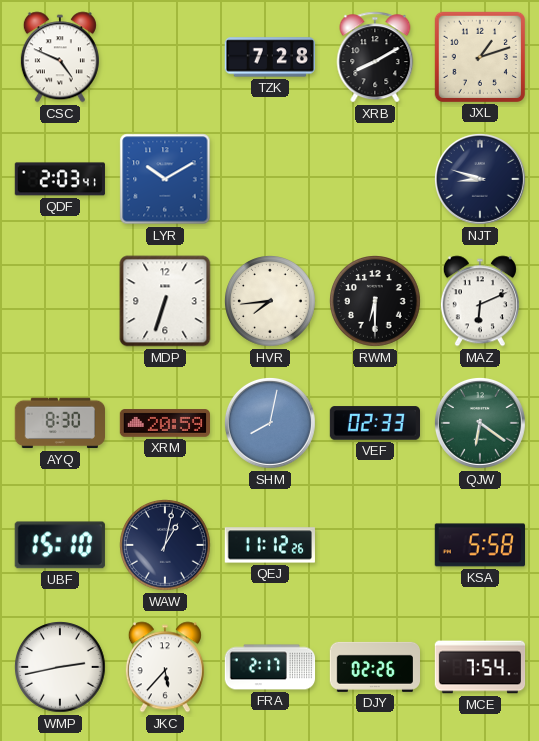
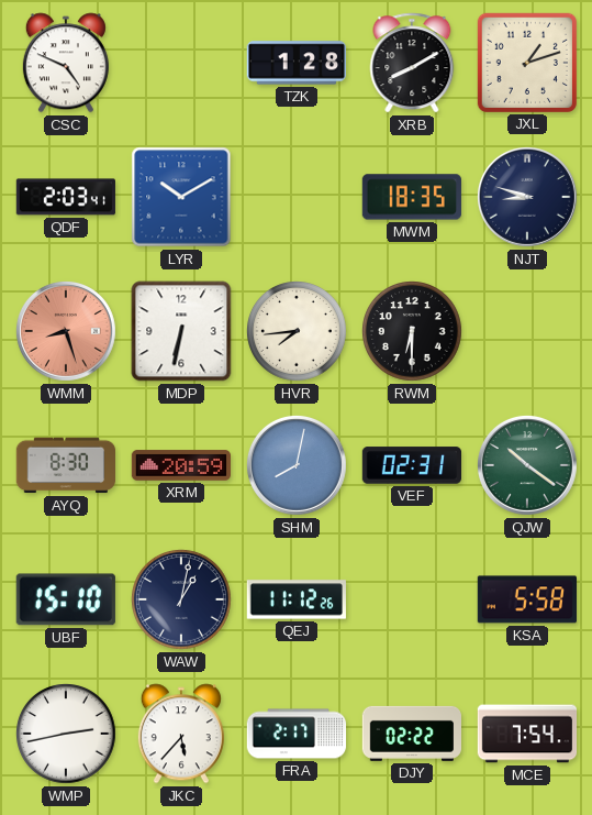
TZK: 7:28 -> 1:28 (295, 63)
MWM: none -> 18:35 (412, 197)
WMM: none -> 8:27 (66, 331)
MDP: 6:33 -> 6:32 (181, 331)
MAZ: 6:11 -> none (480, 301)
VEF: 02:33 -> 02:31 (411, 465)
QJW: 6:21 -> 10:21 (527, 465)
DJY: 02:26 -> 02:22 (411, 734)
